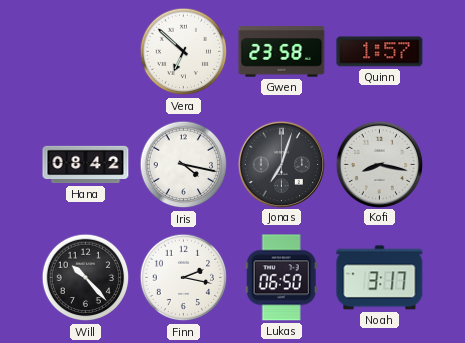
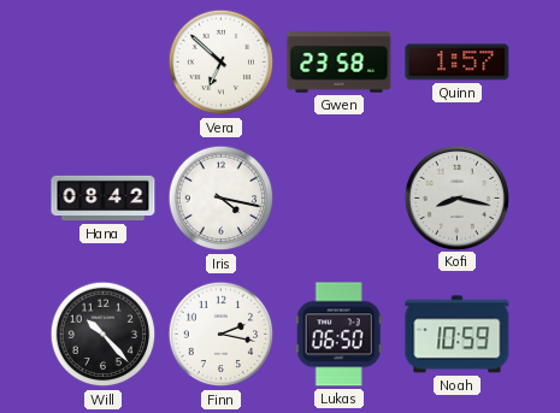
Jonas: 7:03 -> none (281, 164)
Noah: 3:17 -> 10:59 (458, 335)
